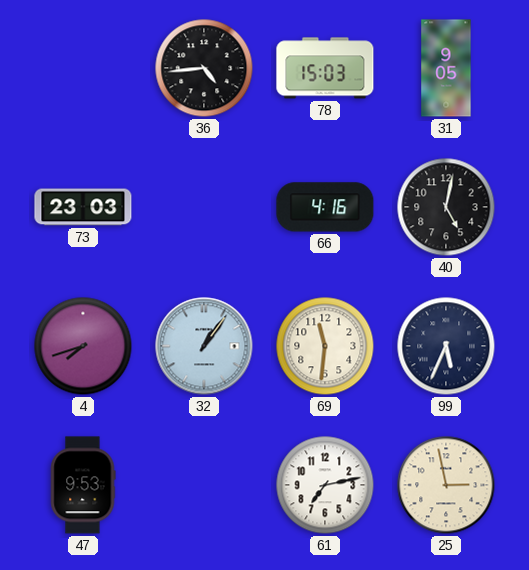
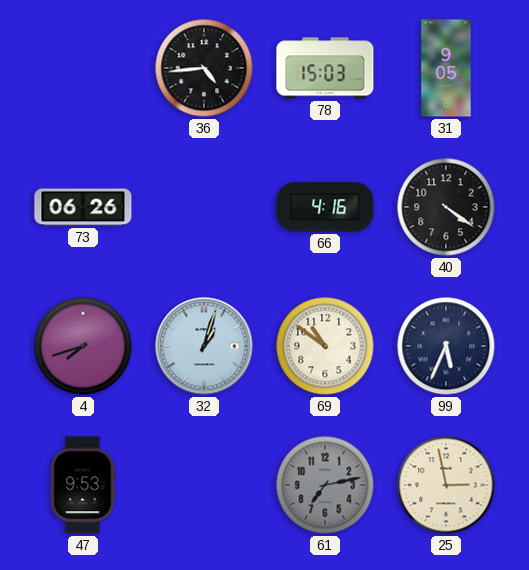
73: 23:03 -> 06:26 (83, 207)
40: 5:02 -> 4:21 (446, 207)
32: 1:06 -> 1:03 (204, 346)
69: 11:31 -> 10:51 (325, 346)
61 dial: white -> grey (325, 485)
